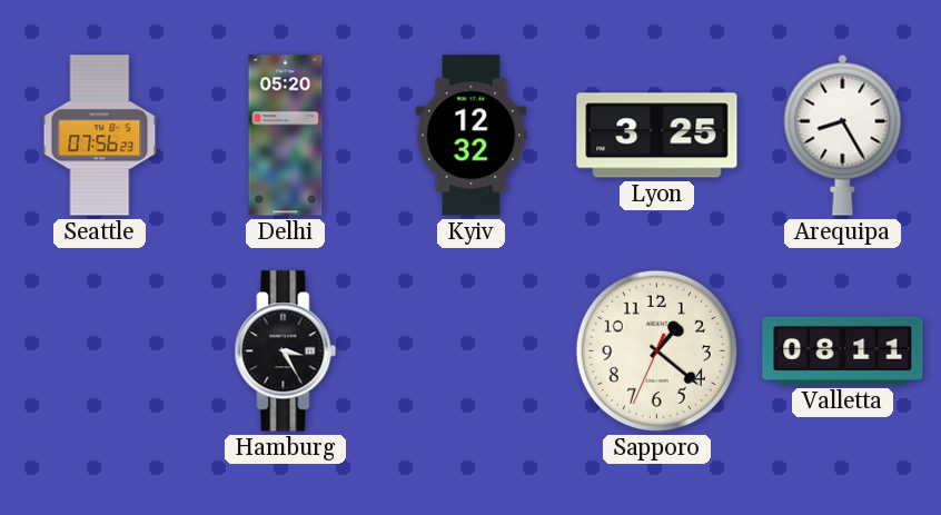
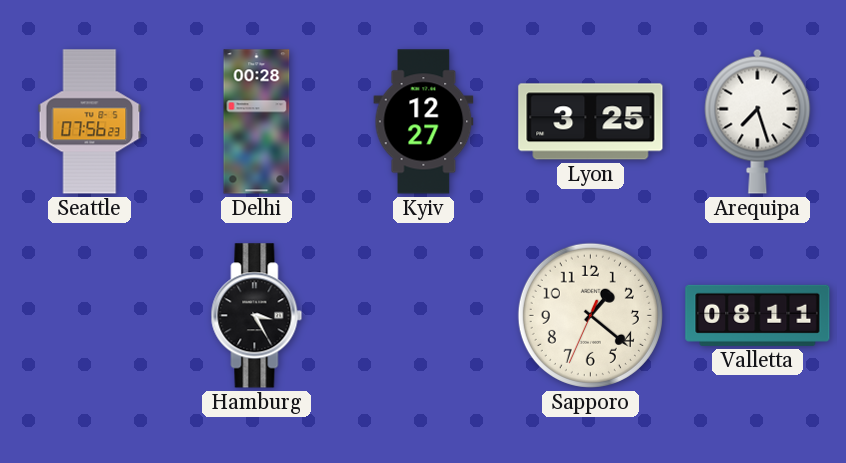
Delhi: 05:20 -> 00:28 (257, 122)
Kyiv: 12:32 -> 12:27 (424, 122)
Arequipa: 8:25 -> 7:27 (758, 121)
